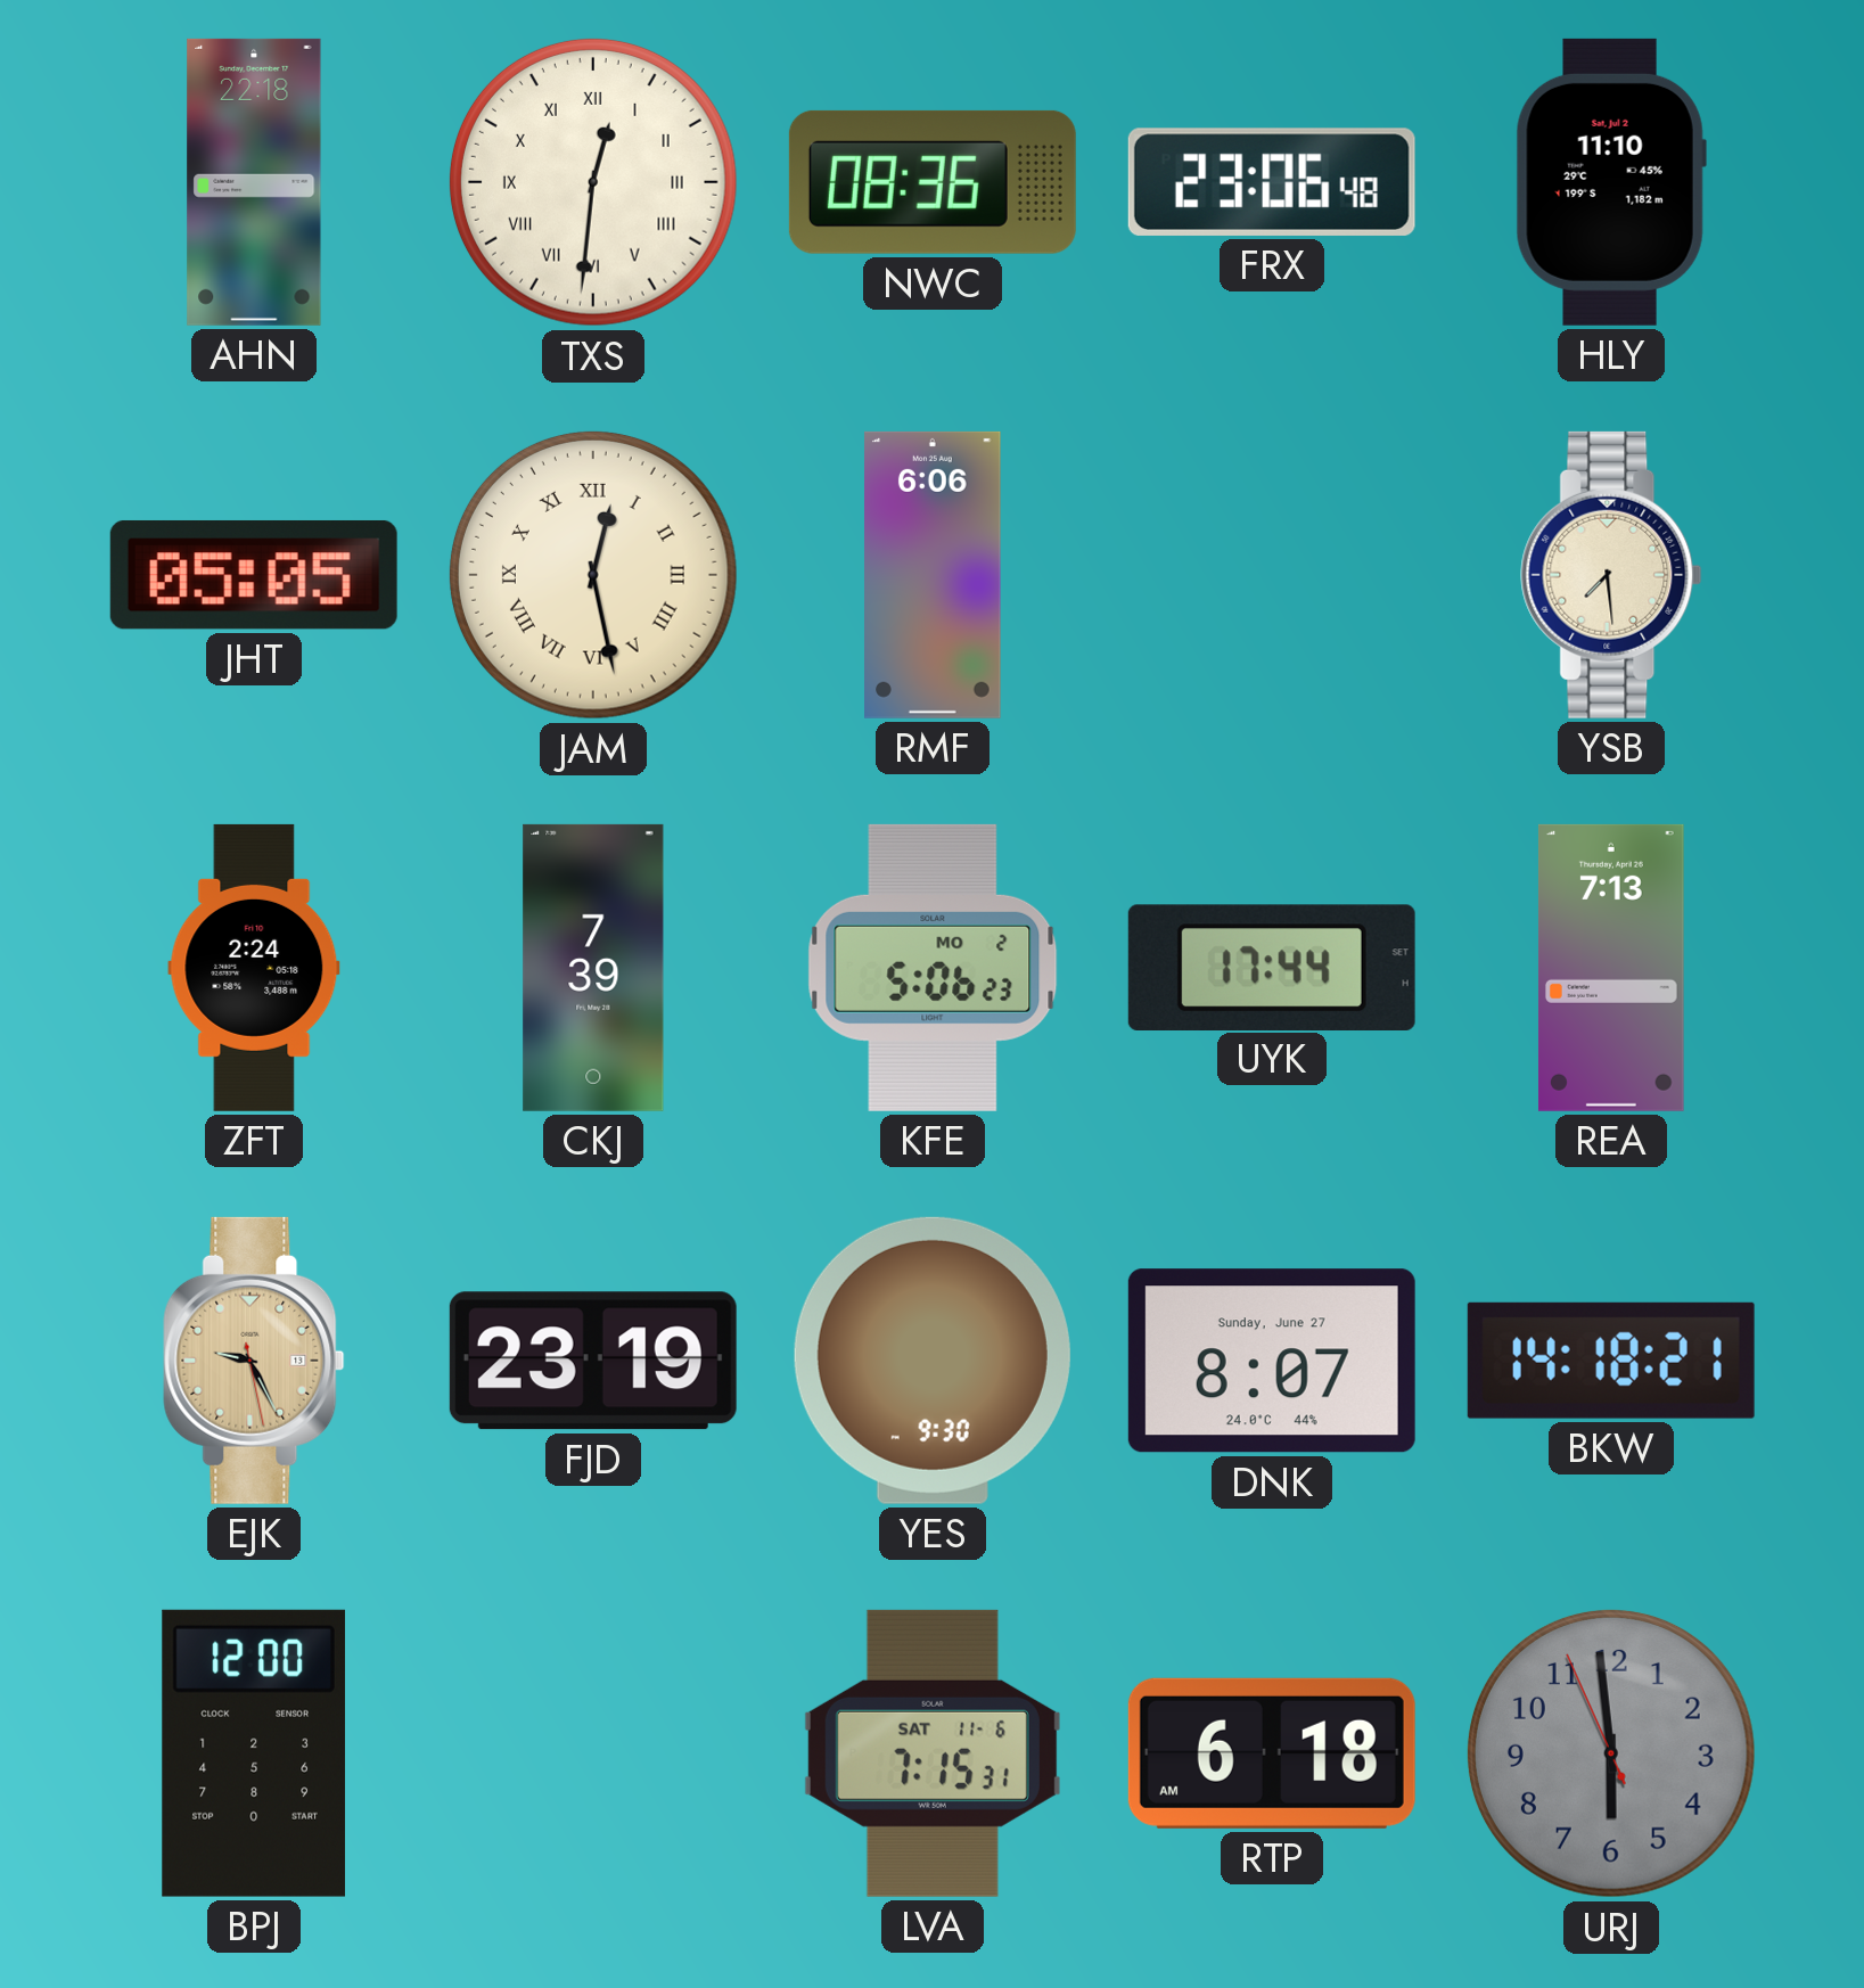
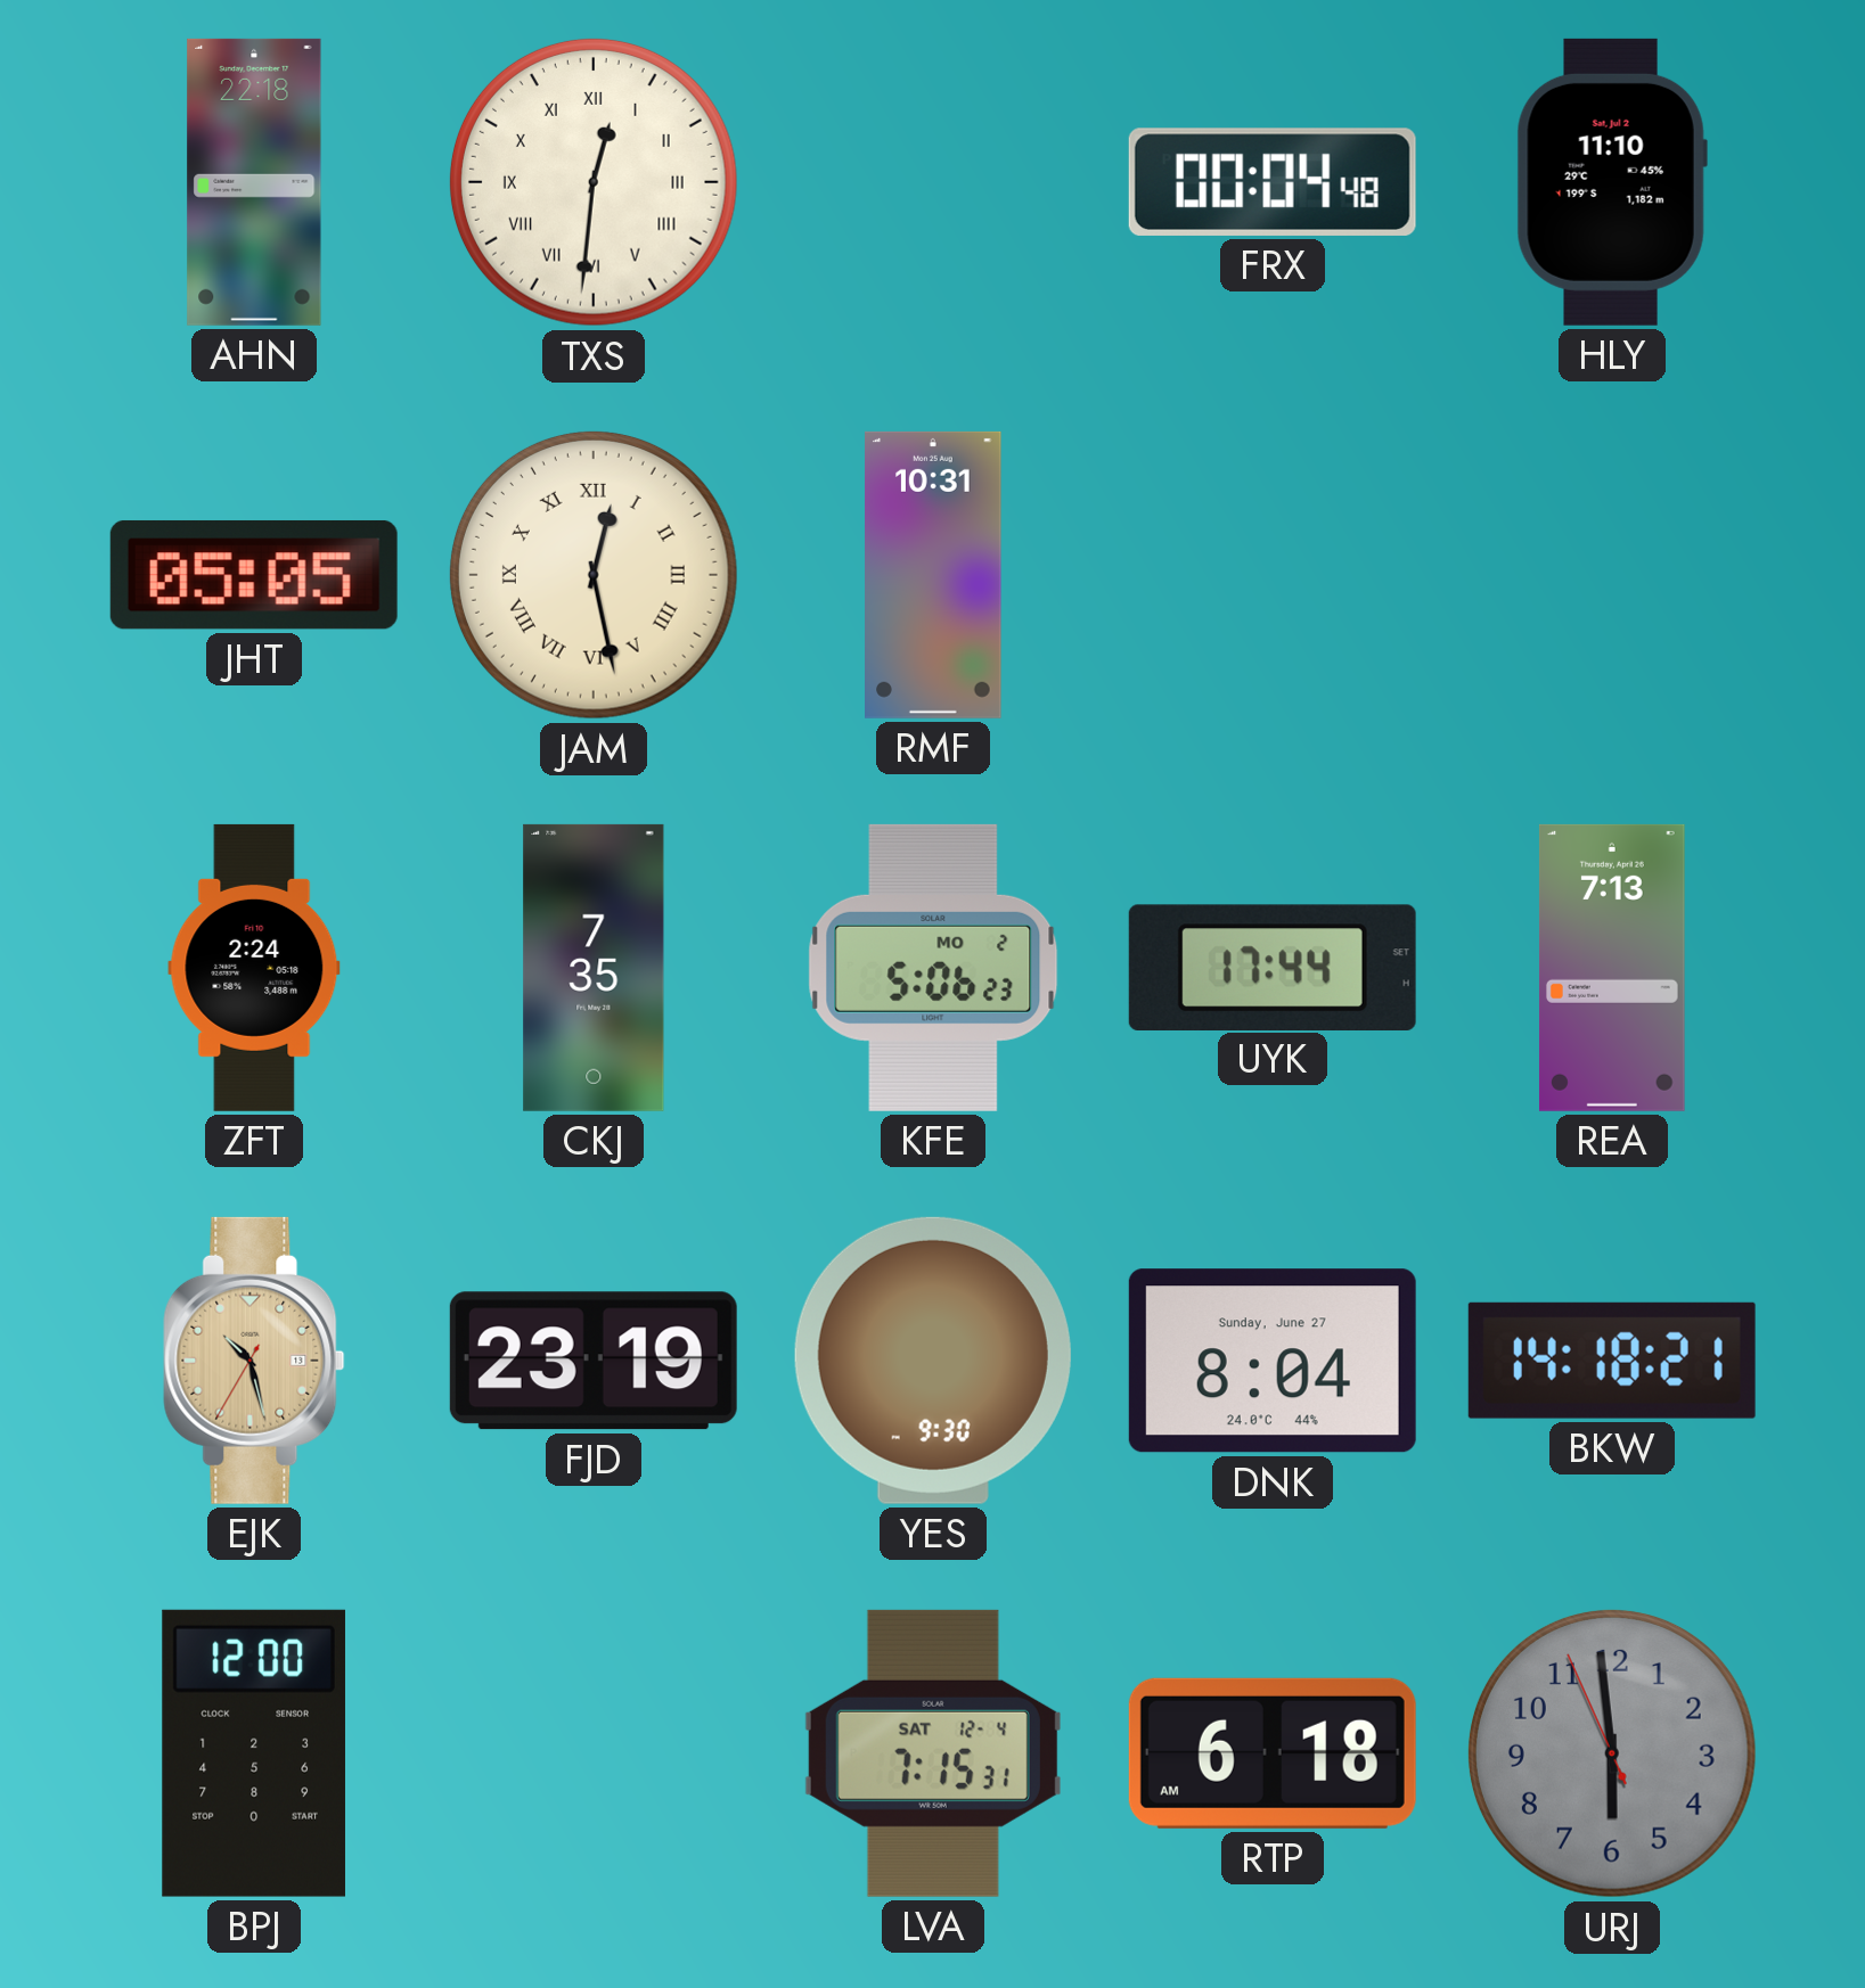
NWC: 08:36 -> none (933, 182)
FRX: 23:06 -> 00:04 (1273, 182)
RMF: 6:06 -> 10:31 (933, 575)
YSB: 7:29 -> none (1611, 575)
CKJ: 7:39 -> 7:35 (594, 968)
EJK: 9:25 -> 10:27 (254, 1361)
DNK: 8:07 -> 8:04 (1273, 1361)
LVA date: SAT 11-6 -> SAT 12-4 (933, 1753)
